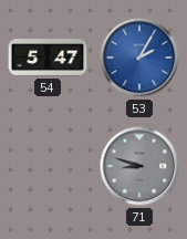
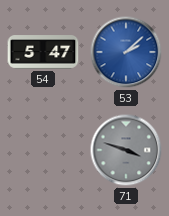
53: 2:05 -> 2:08 (126, 52)
71: 8:48 -> 3:48 (126, 150)
